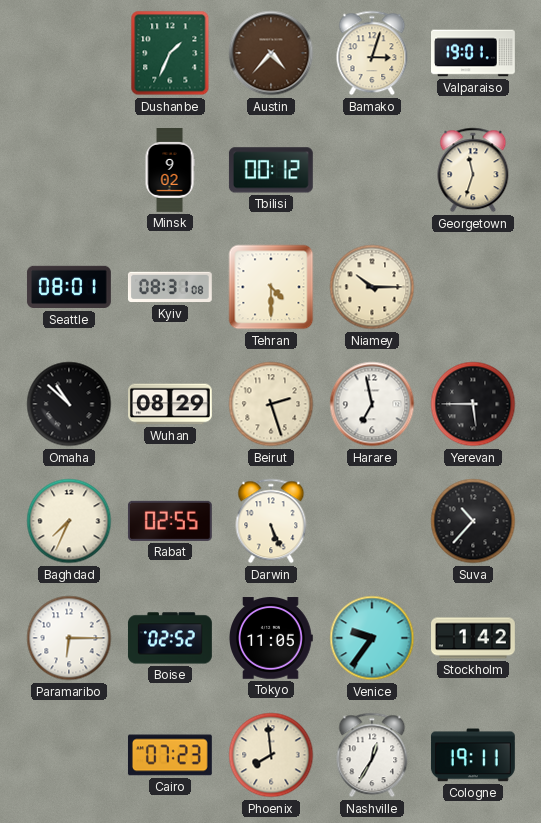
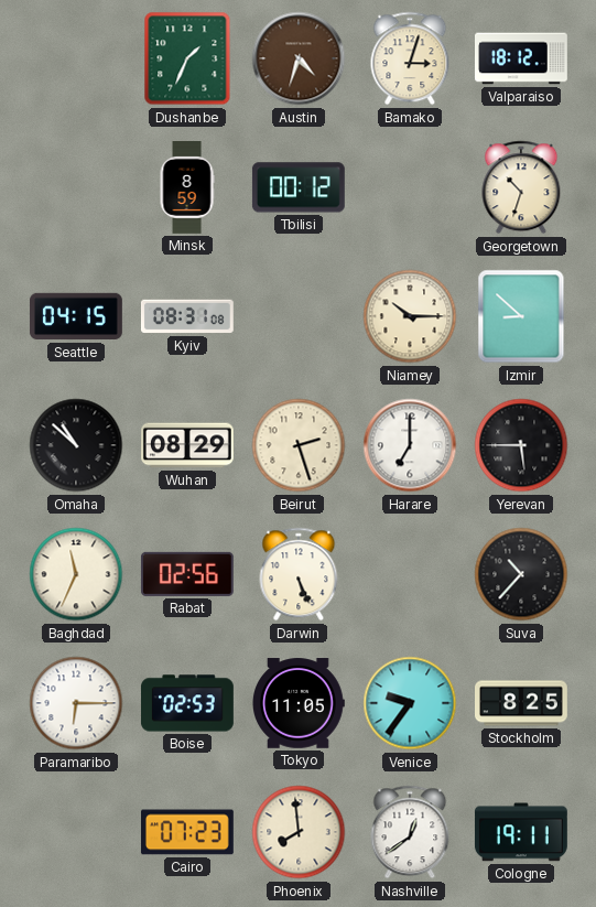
Austin: 4:37 -> 4:33 (299, 58)
Valparaiso: 19:01 -> 18:12 (522, 58)
Minsk: 9:02 -> 8:59 (187, 188)
Georgetown: 11:33 -> 10:33 (521, 187)
Seattle: 08:01 -> 04:15 (76, 316)
Tehran: 4:30 -> none (271, 287)
Izmir: none -> 8:52 (521, 316)
Harare: 6:58 -> 7:00 (410, 445)
Baghdad: 7:34 -> 11:34 (76, 574)
Rabat: 02:55 -> 02:56 (187, 574)
Boise: 02:52 -> 02:53 (187, 703)
Stockholm: 1:42 -> 8:25 (522, 703)
Nashville: 12:35 -> 12:39 (410, 832)
